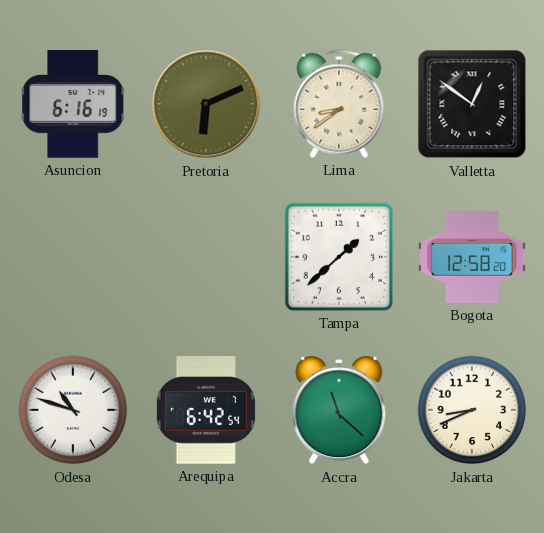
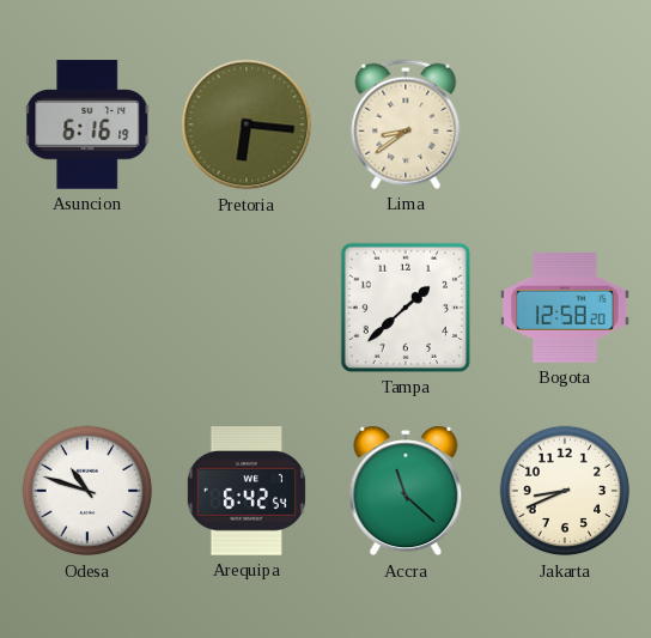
Pretoria: 6:11 -> 6:16 (247, 124)
Valletta: 12:51 -> none (472, 104)
